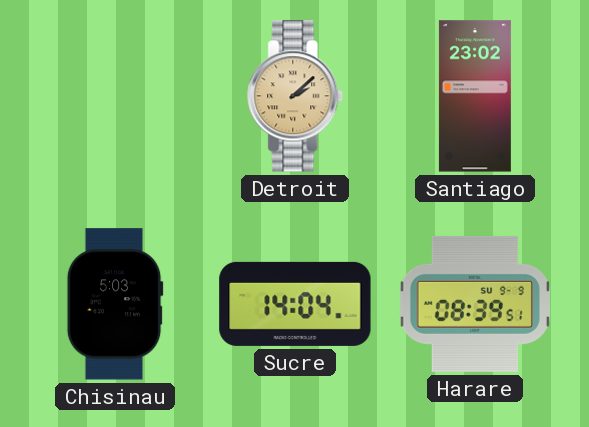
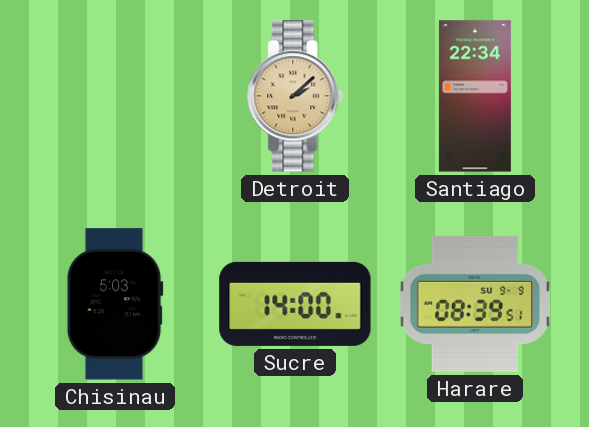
Santiago: 23:02 -> 22:34 (475, 96)
Sucre: 14:04 -> 14:00 (295, 304)
